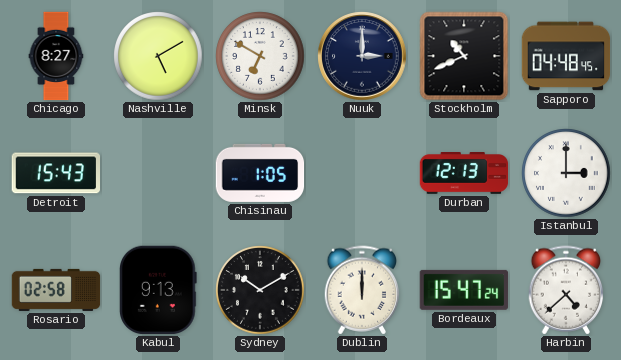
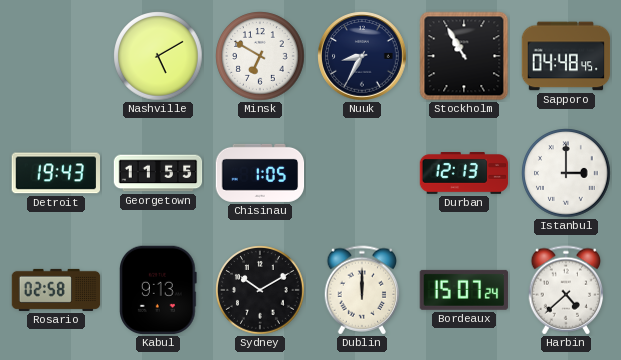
Chicago: 8:27 -> none (56, 56)
Nuuk: 3:00 -> 8:35 (362, 56)
Stockholm: 10:41 -> 10:55 (464, 56)
Detroit: 15:43 -> 19:43 (55, 173)
Georgetown: none -> 11:55 (158, 173)
Bordeaux: 15:47 -> 15:07 (463, 290)
